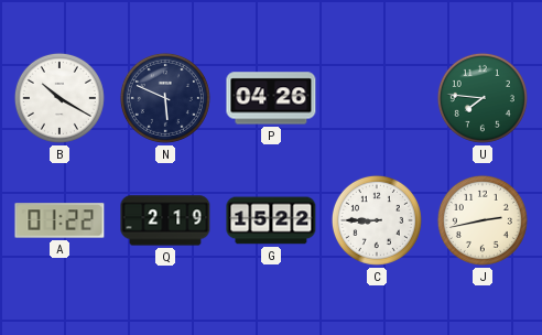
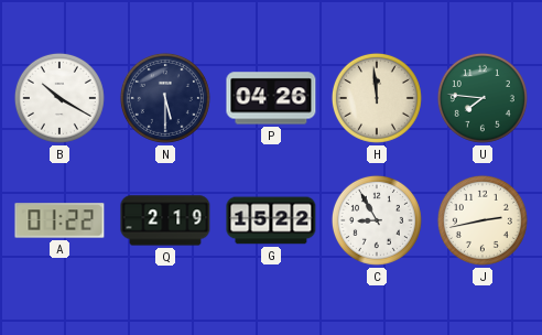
N: 5:49 -> 5:30 (165, 98)
H: none -> 11:59 (377, 98)
C: 8:45 -> 8:55 (377, 220)
